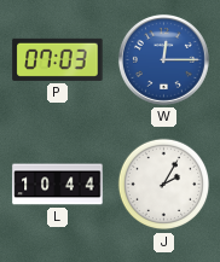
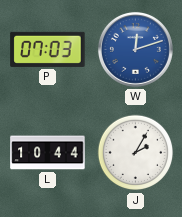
W: 12:15 -> 12:12 (135, 49)
